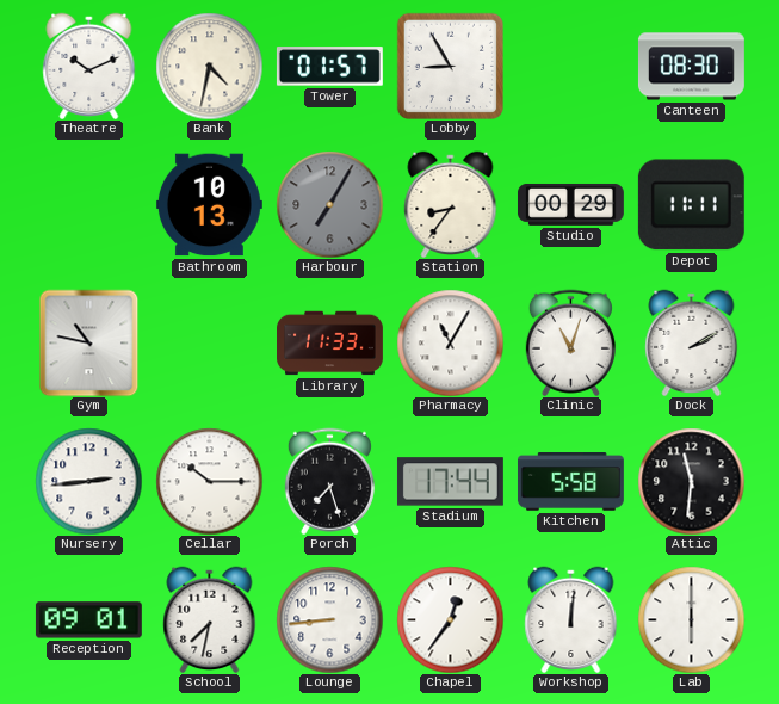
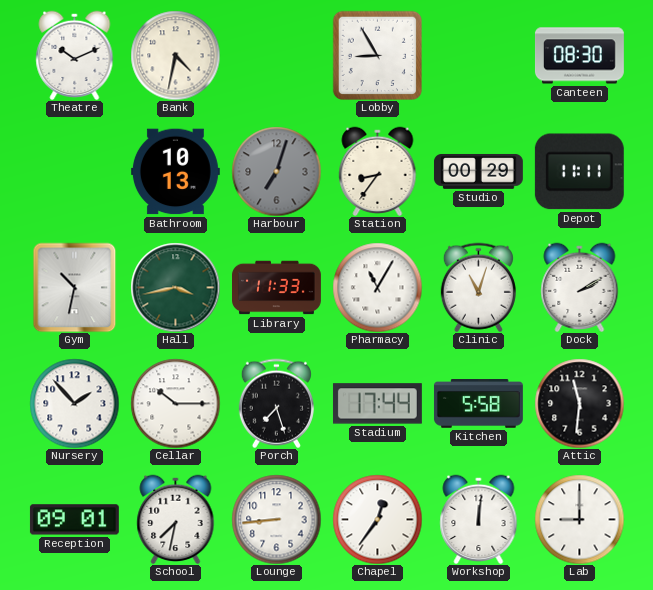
Tower: 01:57 -> none (329, 67)
Harbour: 7:05 -> 7:03 (276, 171)
Gym: 10:47 -> 10:32 (75, 287)
Hall: none -> 3:43 (175, 287)
Nursery: 2:44 -> 1:53 (74, 403)
Lab: 6:00 -> 9:00 (579, 519)
